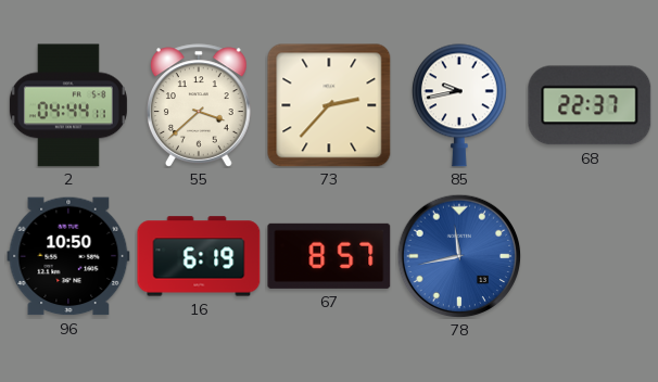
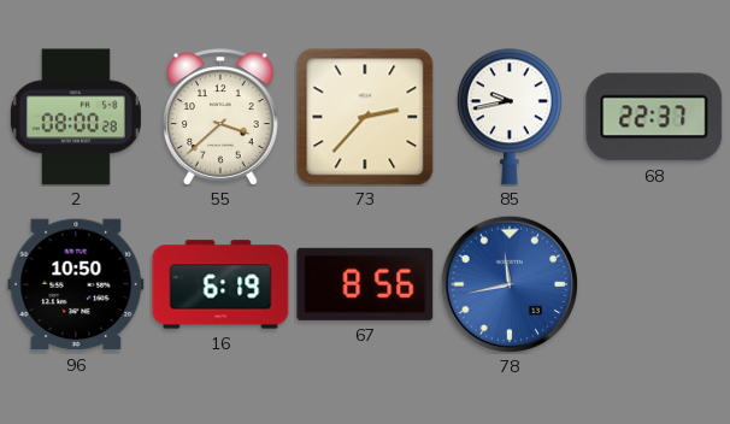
2: 04:44 -> 08:00 (76, 117)
67: 8:57 -> 8:56 (365, 284)
